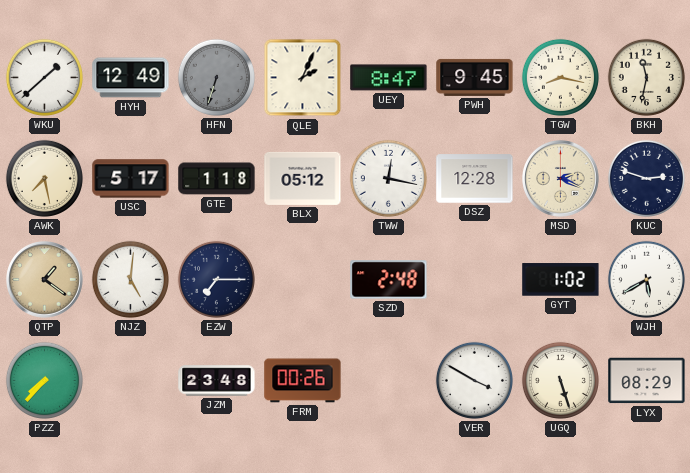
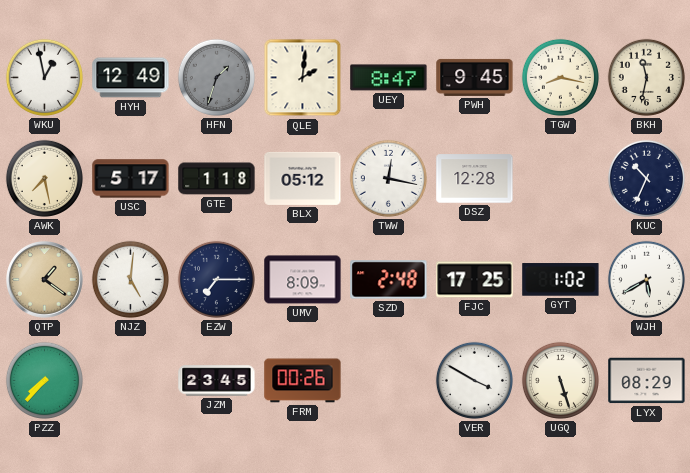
WKU: 1:38 -> 12:58 (44, 77)
HFN: 6:33 -> 1:33 (216, 77)
QLE: 2:04 -> 2:01 (303, 78)
MSD: 2:19 -> none (561, 179)
KUC: 2:48 -> 10:34 (646, 178)
UMV: none -> 8:09 (303, 280)
FJC: none -> 17:25 (475, 280)
JZM: 23:48 -> 23:45 (217, 381)
